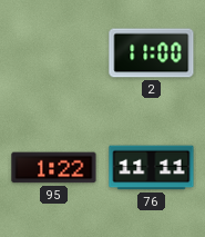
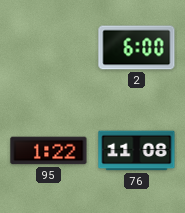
2: 11:00 -> 6:00 (137, 48)
76: 11:11 -> 11:08 (137, 151)
